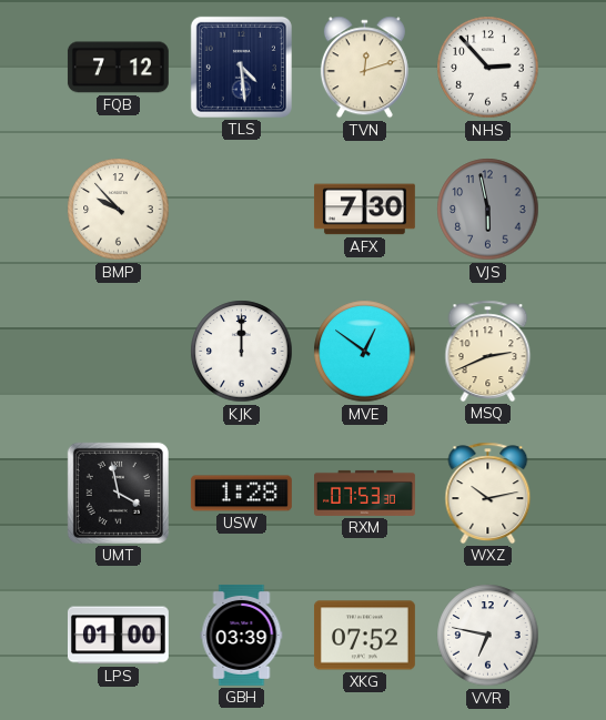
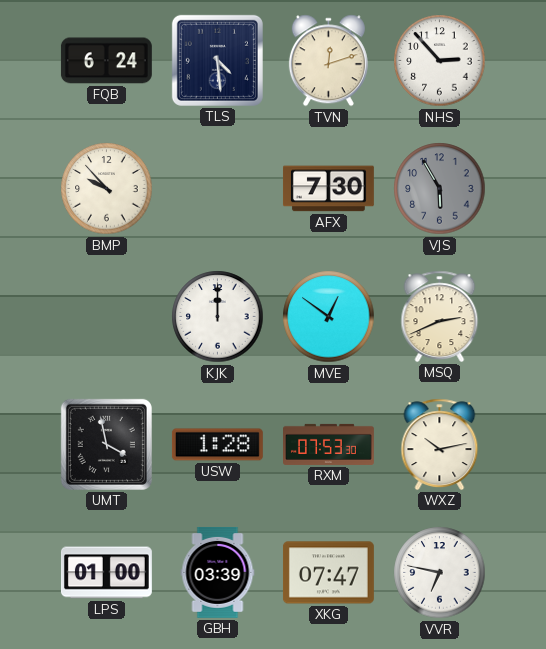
FQB: 7:12 -> 6:24 (106, 61)
VJS: 5:58 -> 5:55 (440, 189)
XKG: 07:52 -> 07:47 (328, 573)
